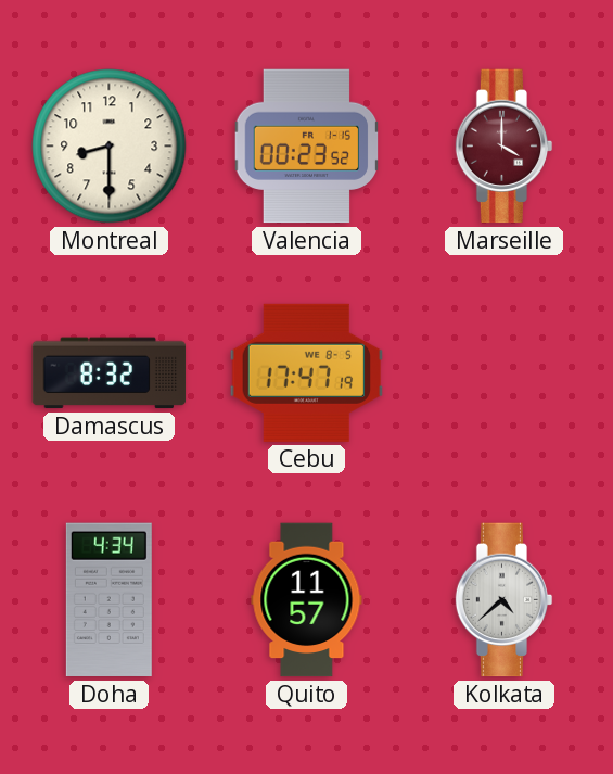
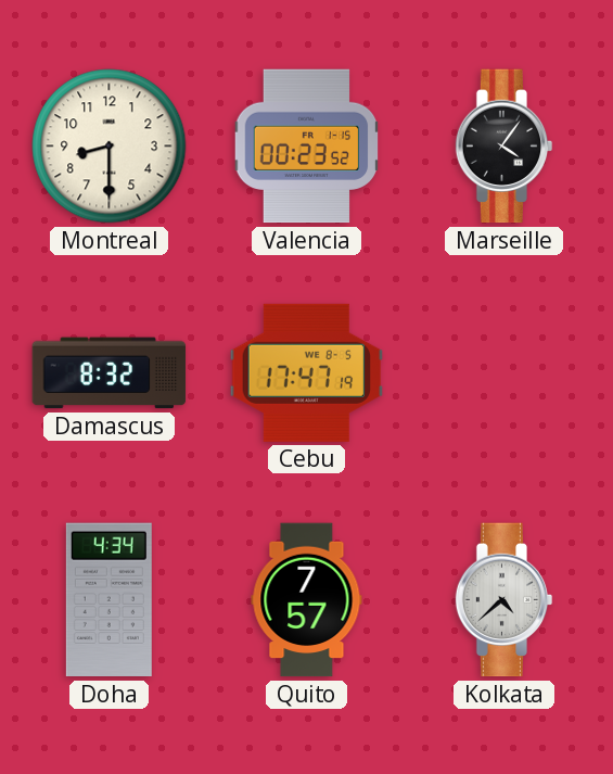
Marseille: 4:00 -> 4:06 (505, 147)
Marseille dial: burgundy -> black (505, 147)
Quito: 11:57 -> 7:57 (307, 600)
